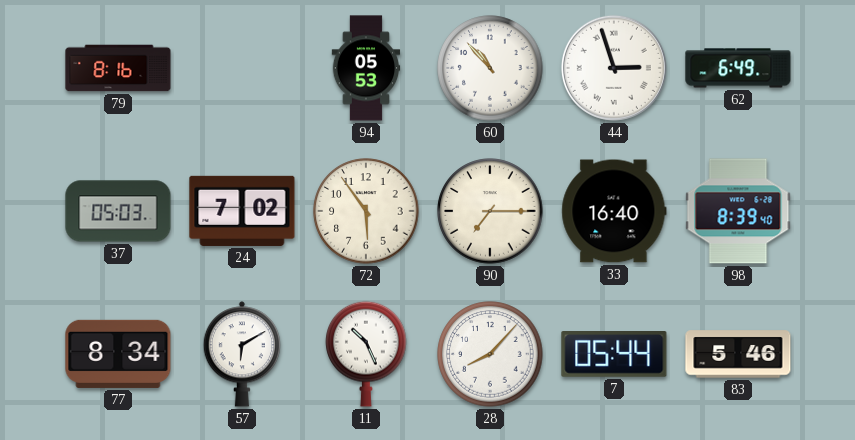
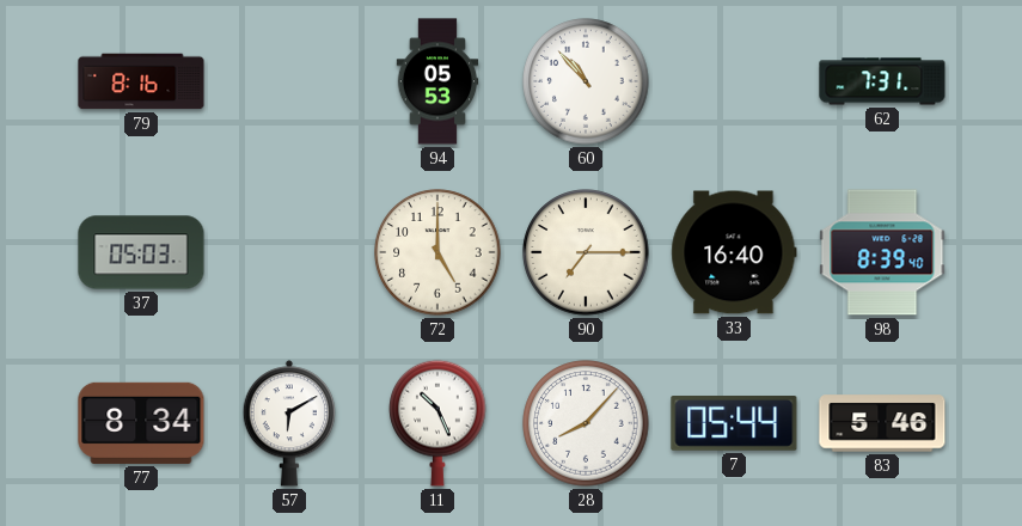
44: 2:57 -> none (614, 68)
62: 6:49 -> 7:31 (882, 81)
24: 7:02 -> none (242, 211)
72: 5:54 -> 5:00 (437, 252)
